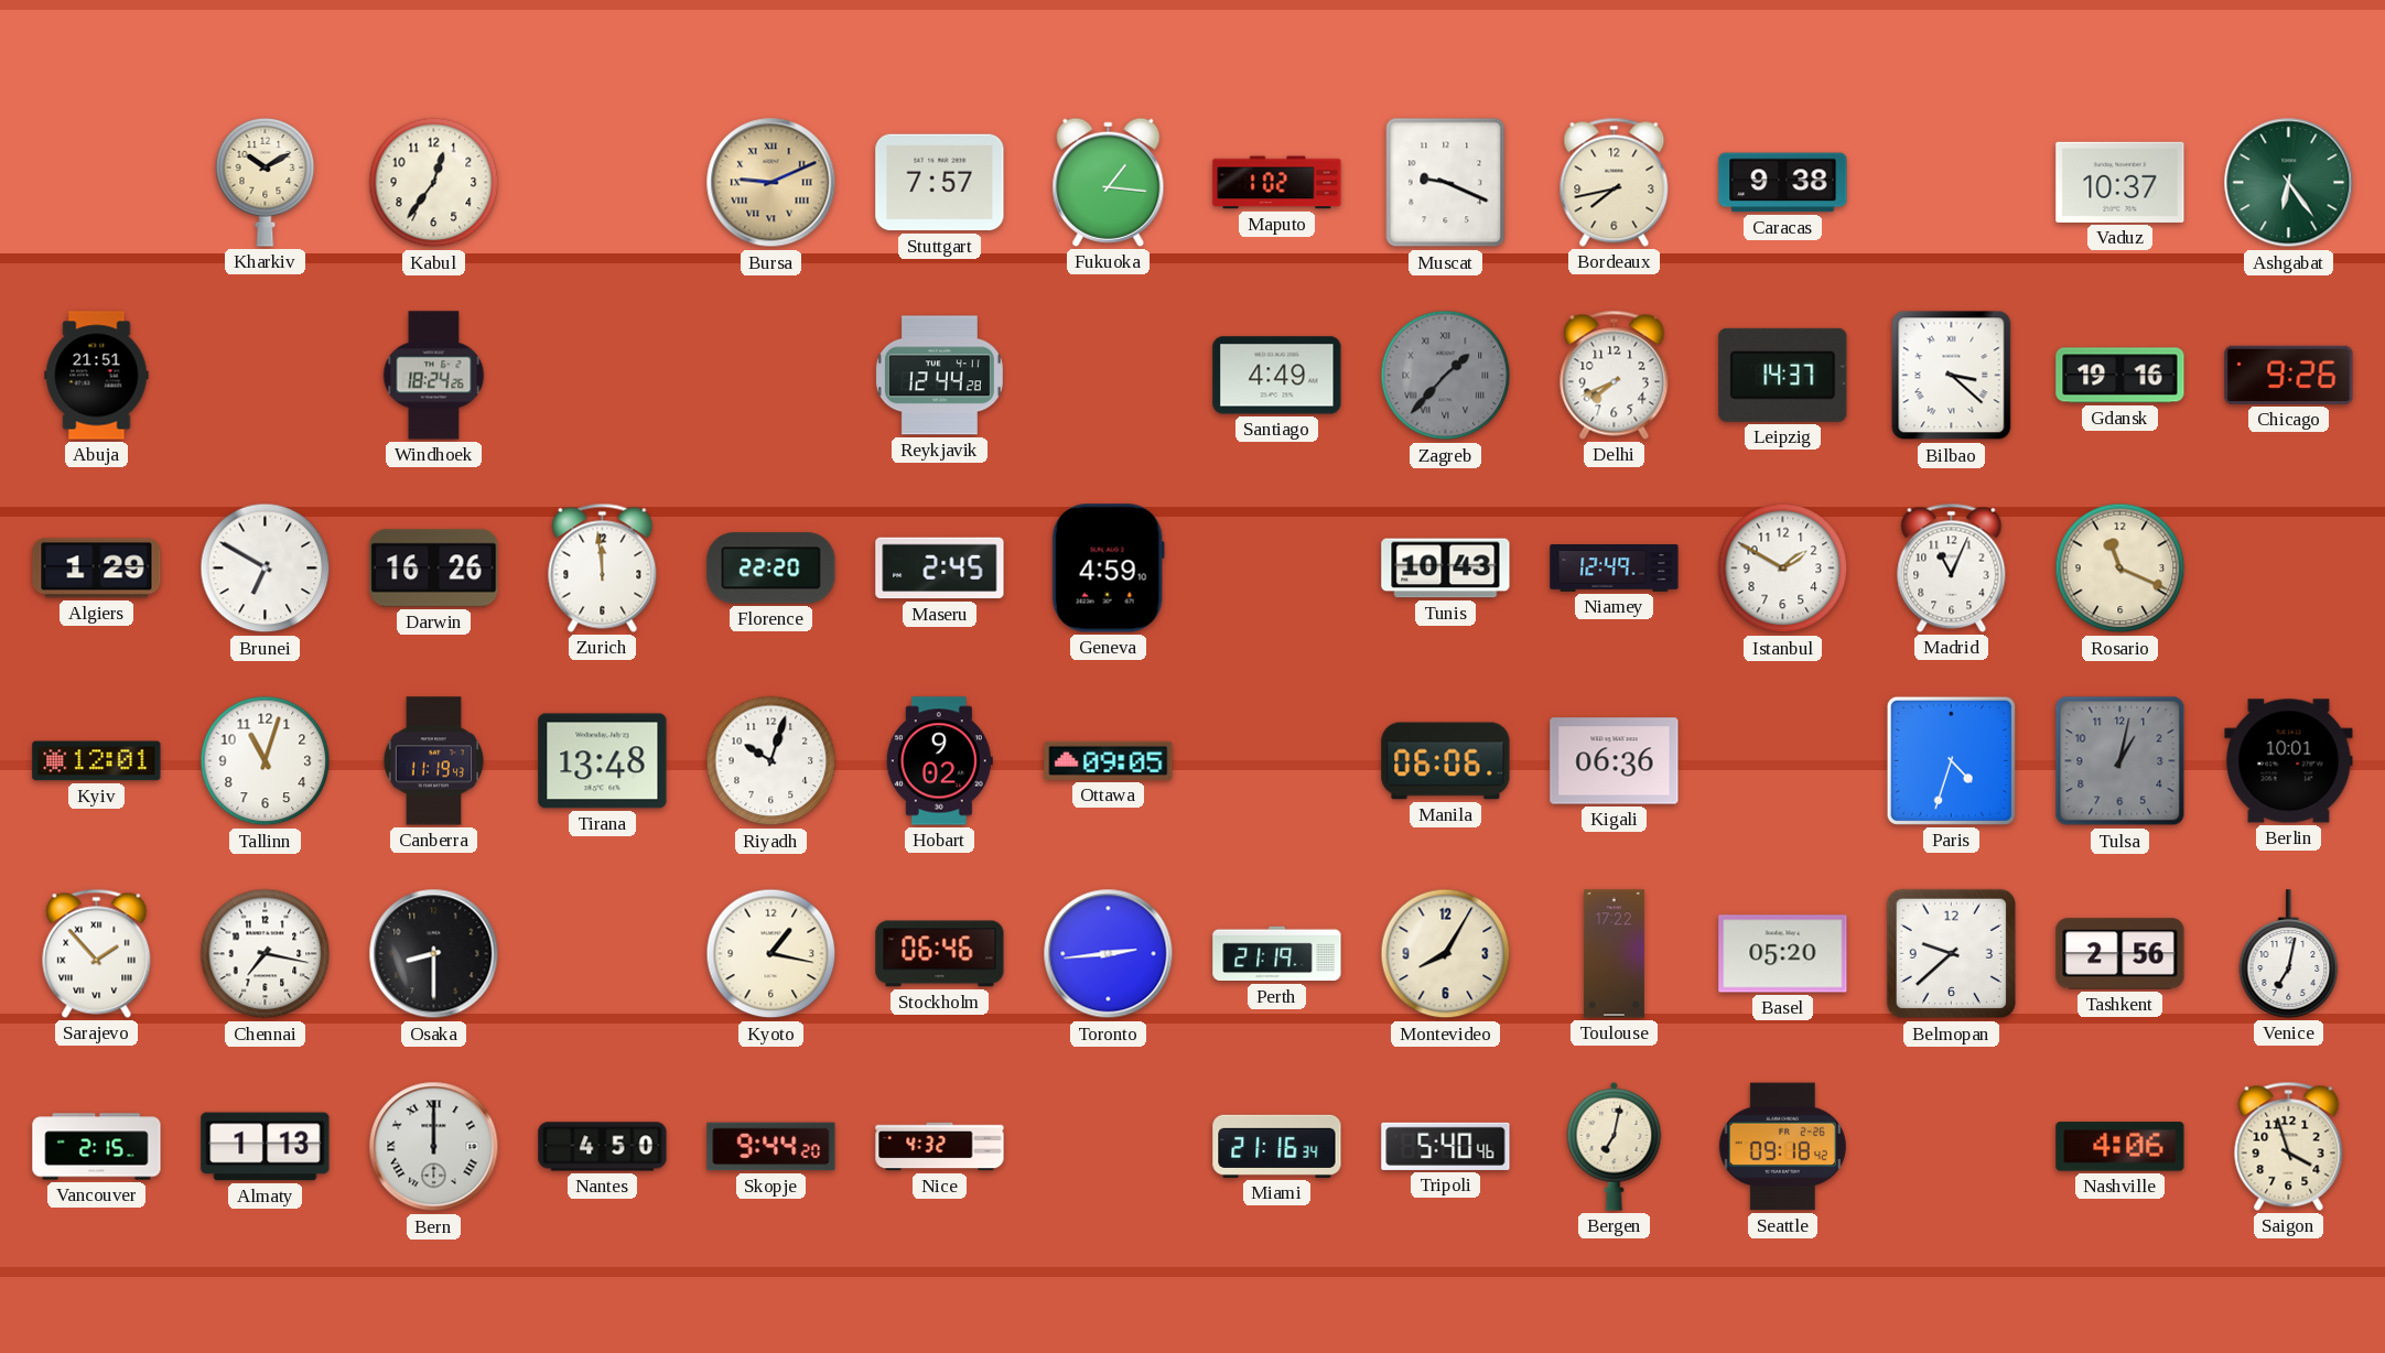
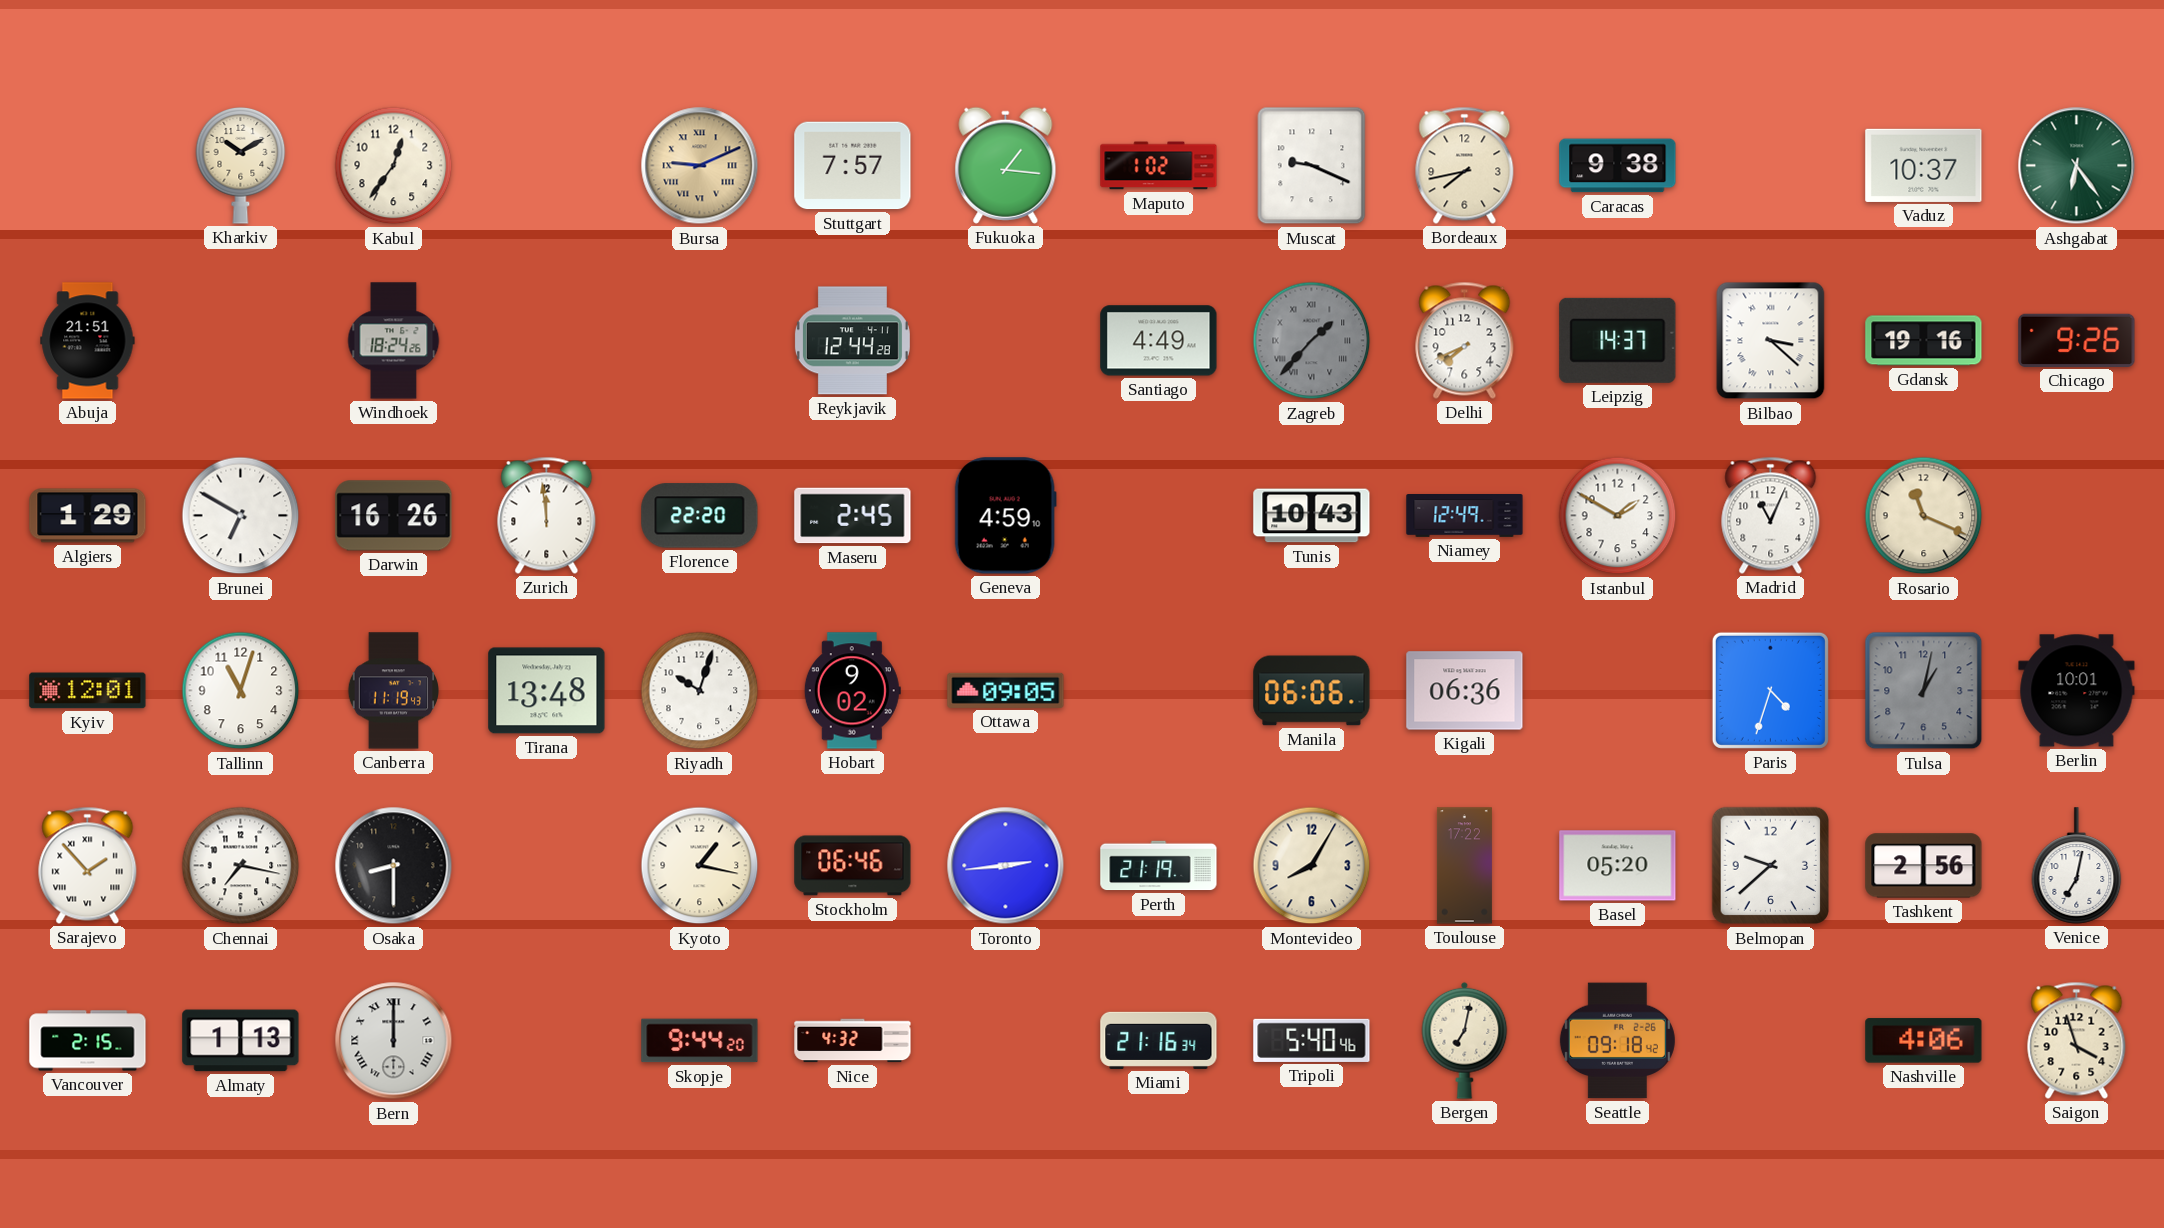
Nantes: 4:50 -> none (603, 1147)
